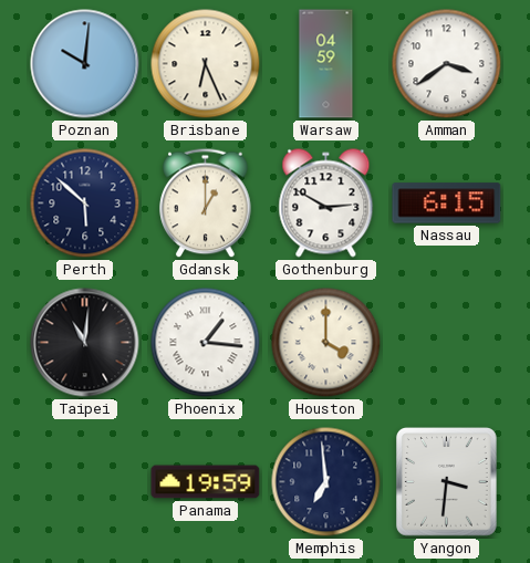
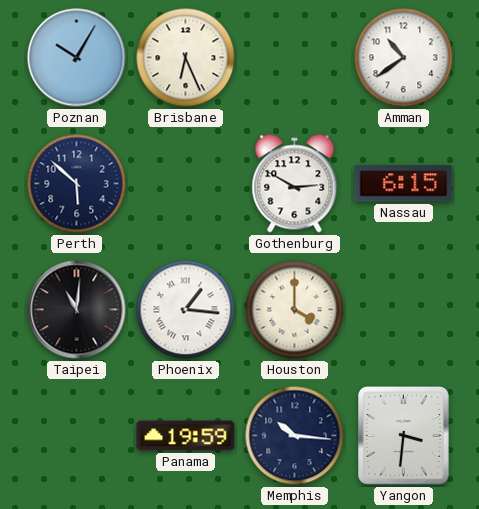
Poznan: 10:01 -> 10:05 (77, 58)
Warsaw: 04:59 -> none (326, 64)
Amman: 3:39 -> 10:39 (404, 58)
Gdansk: 1:00 -> none (206, 204)
Memphis: 6:59 -> 10:16 (295, 436)
